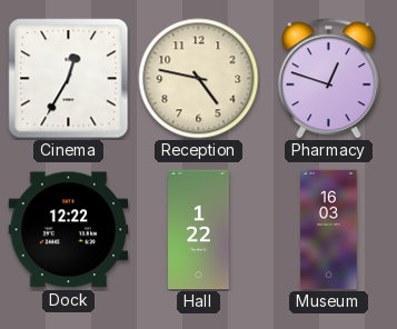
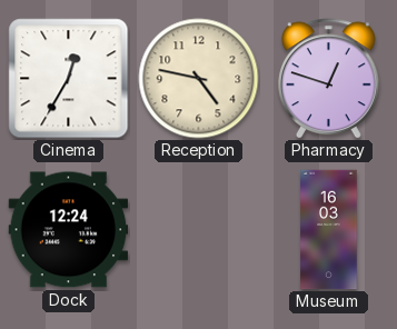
Dock: 12:22 -> 12:24 (69, 230)
Hall: 1:22 -> none (199, 230)
